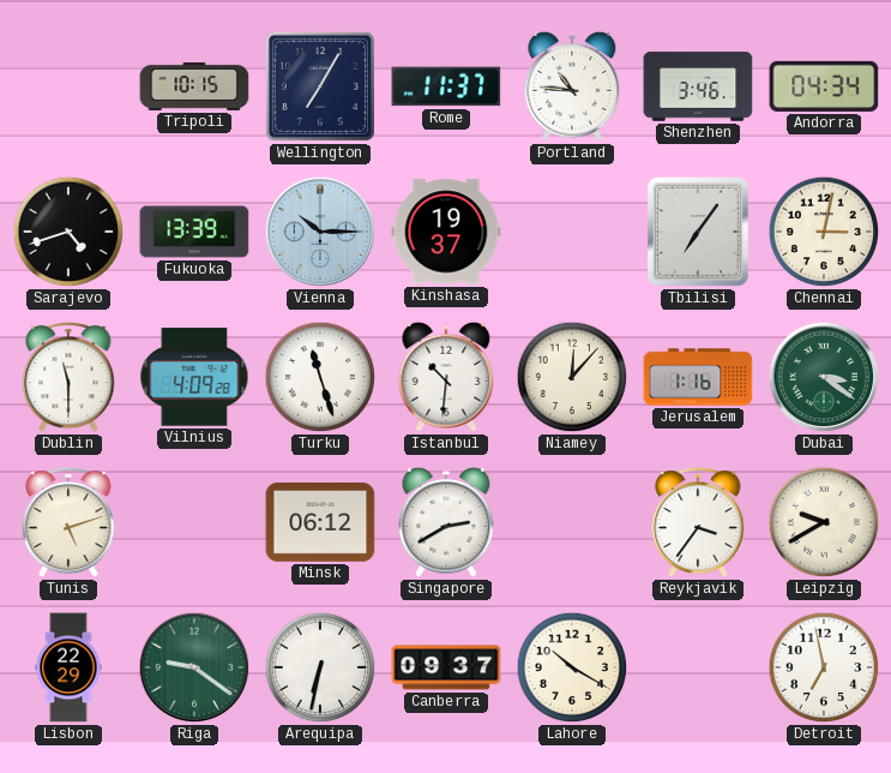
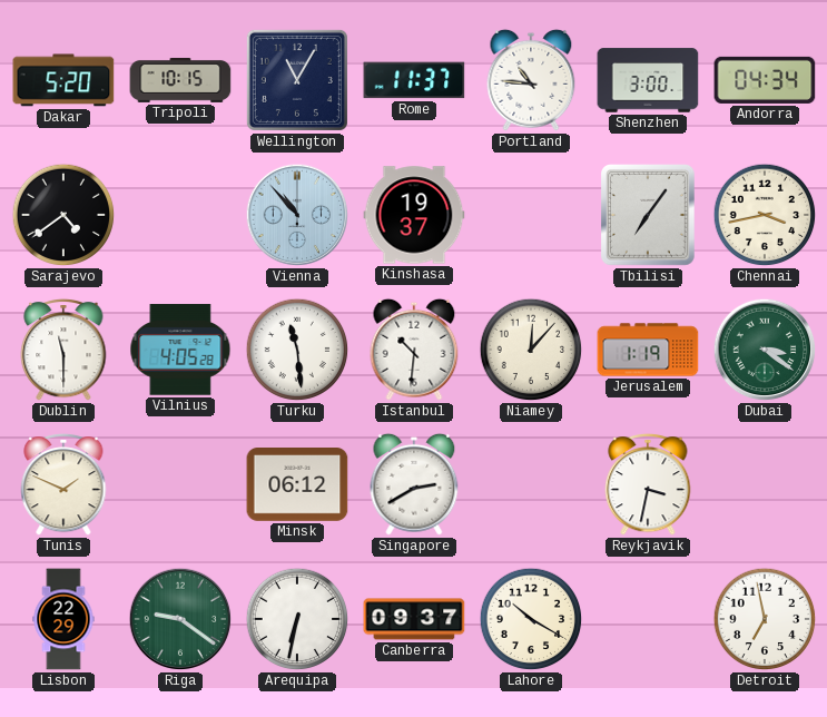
Dakar: none -> 5:20 (63, 80)
Wellington: 7:05 -> 11:05 (297, 80)
Shenzhen: 3:46 -> 3:00 (648, 80)
Sarajevo: 4:42 -> 4:39 (63, 215)
Fukuoka: 13:39 -> none (194, 232)
Vienna: 10:15 -> 10:53 (297, 215)
Chennai: 3:02 -> 3:43 (765, 215)
Vilnius: 4:09 -> 4:05 (180, 350)
Turku: 11:27 -> 11:29 (297, 350)
Jerusalem: 1:16 -> 1:19 (648, 350)
Tunis: 5:12 -> 1:49 (63, 484)
Reykjavik: 3:36 -> 3:32 (648, 484)
Leipzig: 9:40 -> none (824, 522)
